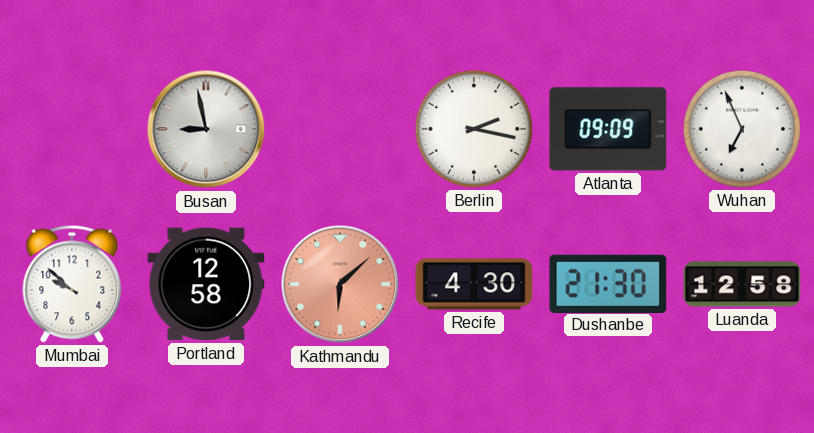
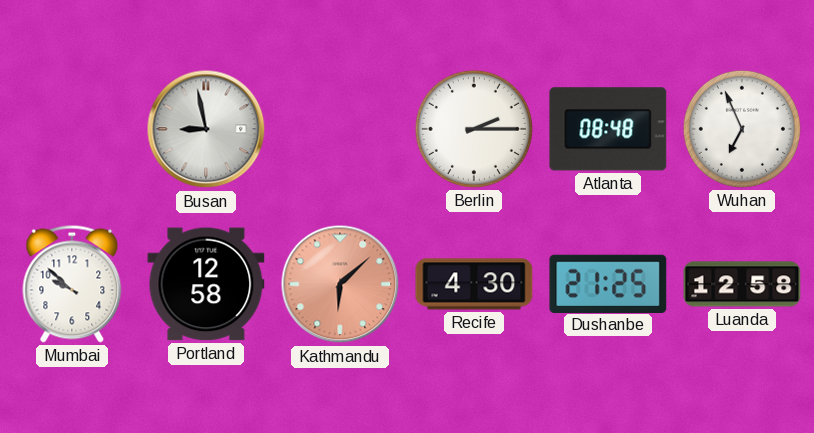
Berlin: 2:17 -> 2:15 (474, 129)
Atlanta: 09:09 -> 08:48 (608, 129)
Dushanbe: 21:30 -> 21:25 (608, 283)
